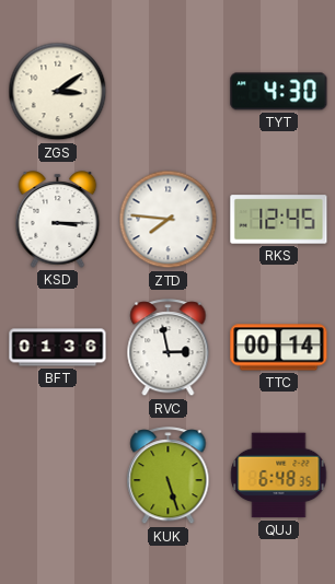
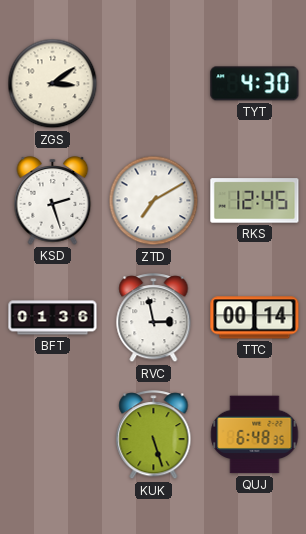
KSD: 3:15 -> 2:27 (53, 201)
ZTD: 7:46 -> 7:10 (154, 201)
